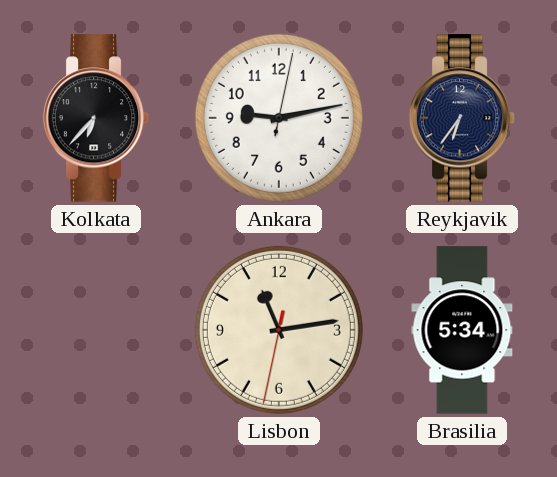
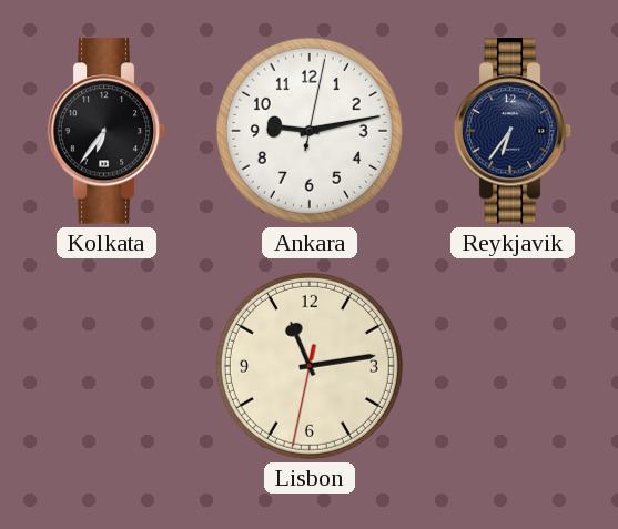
Kolkata: 6:37 -> 6:36 (107, 131)
Brasilia: 5:34 -> none (462, 330)
